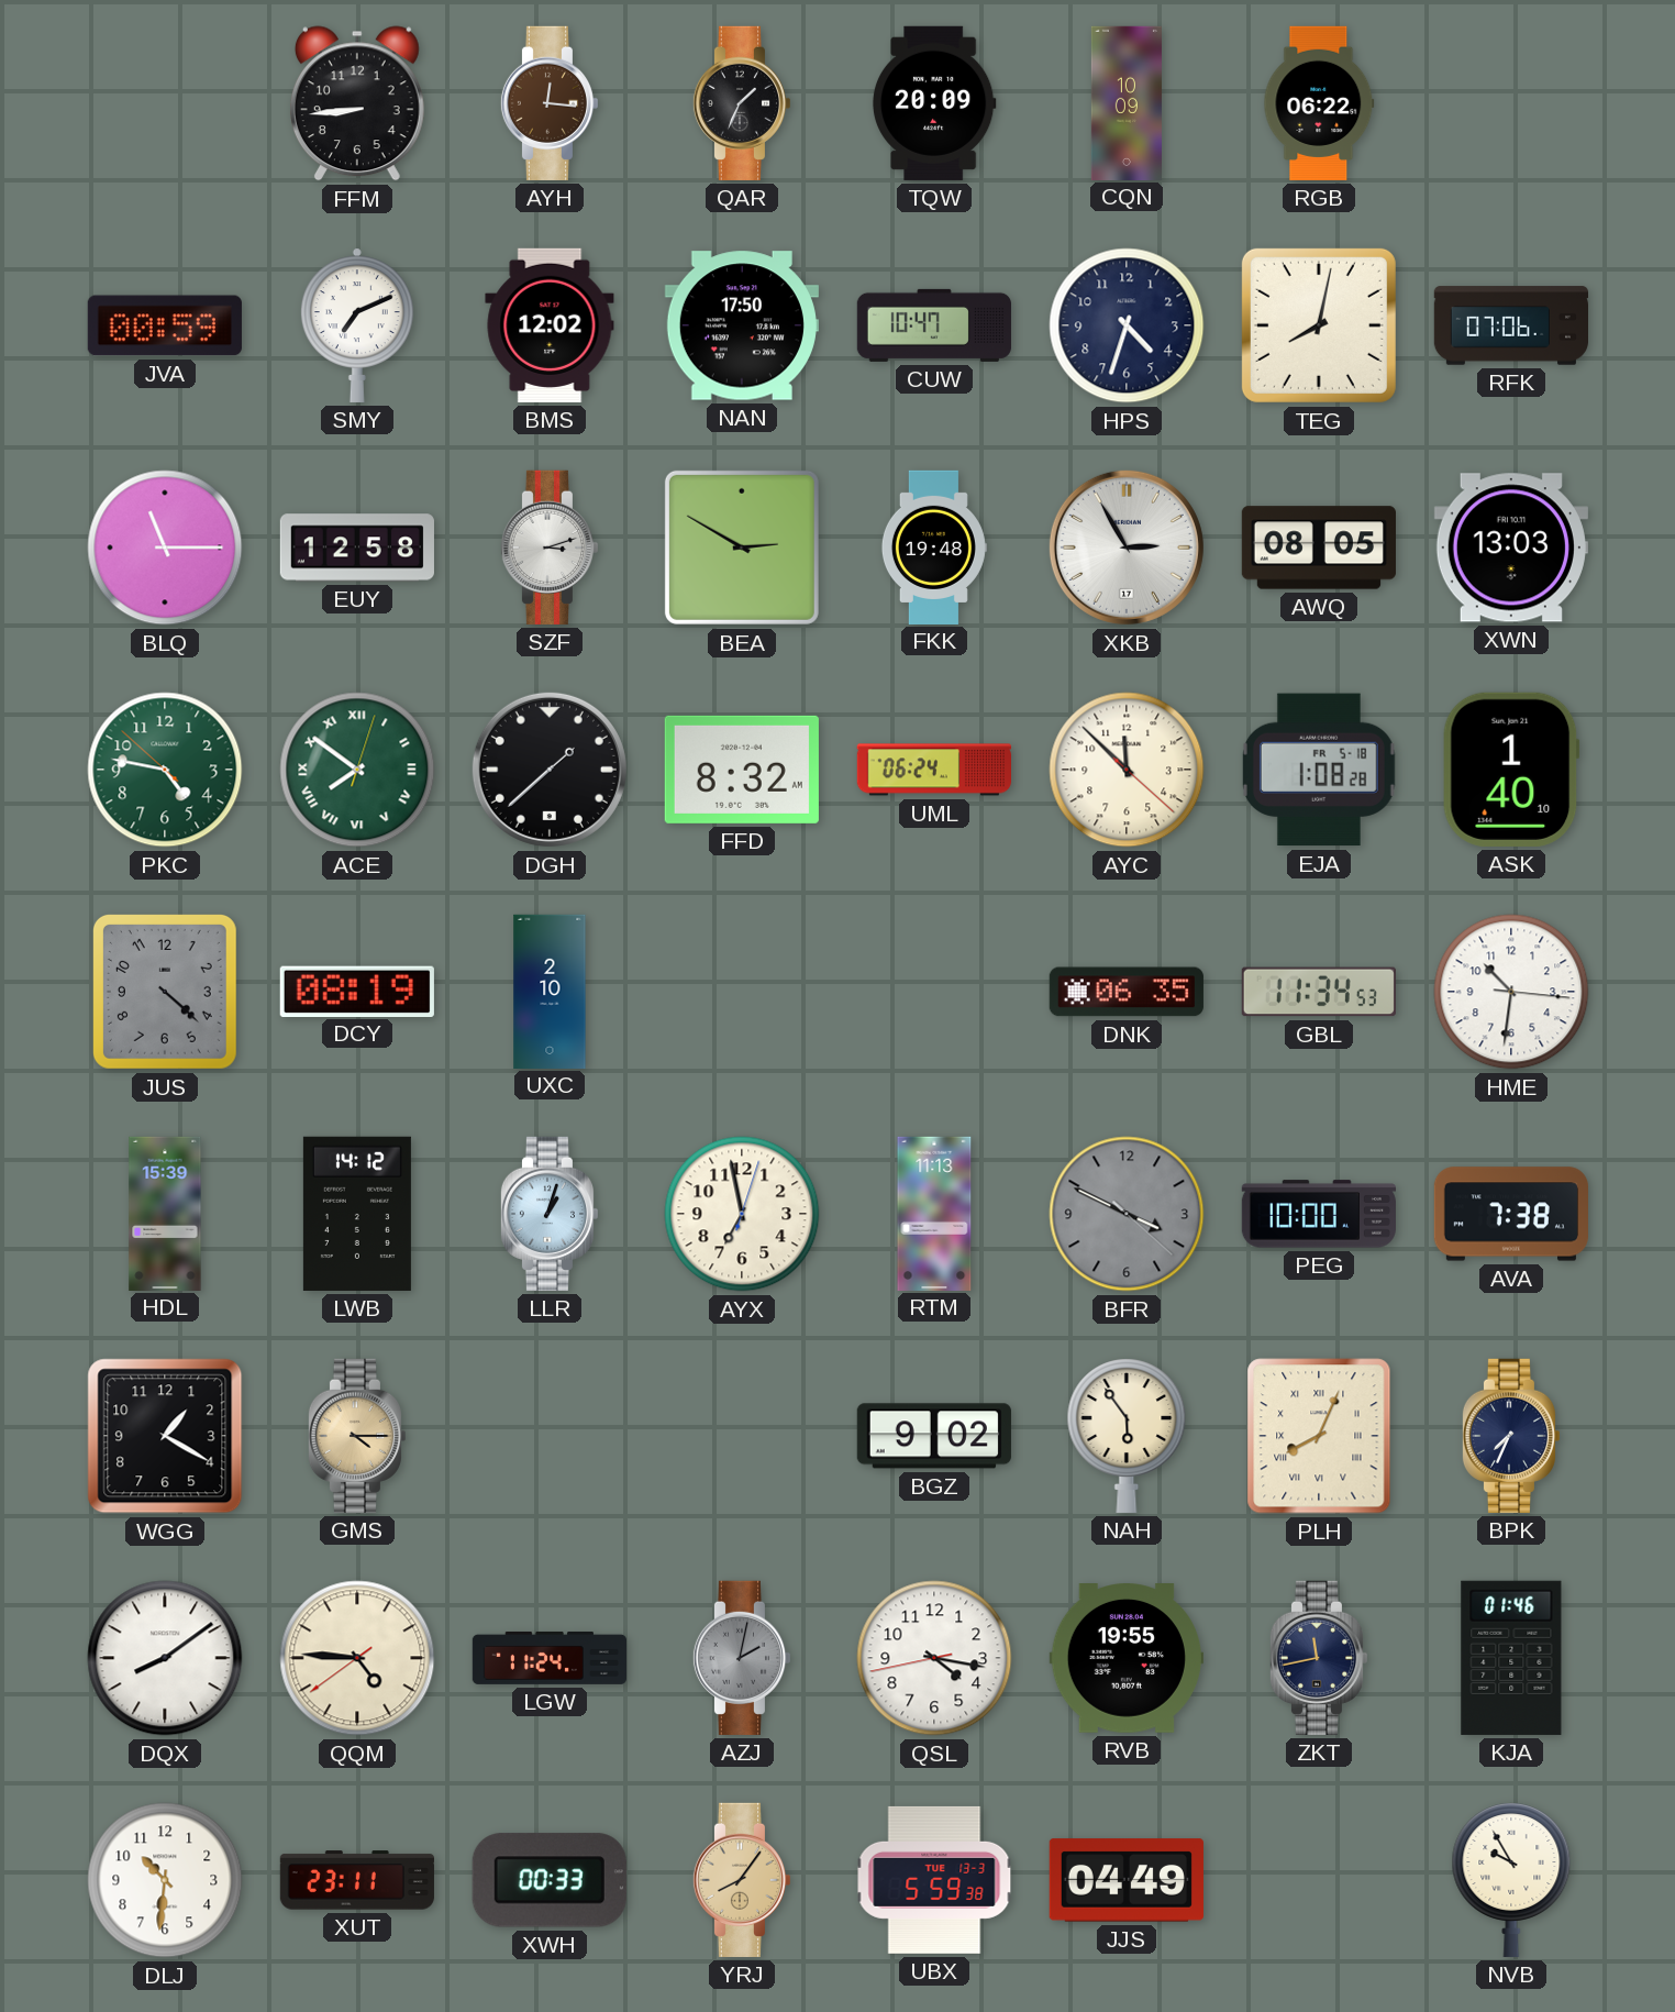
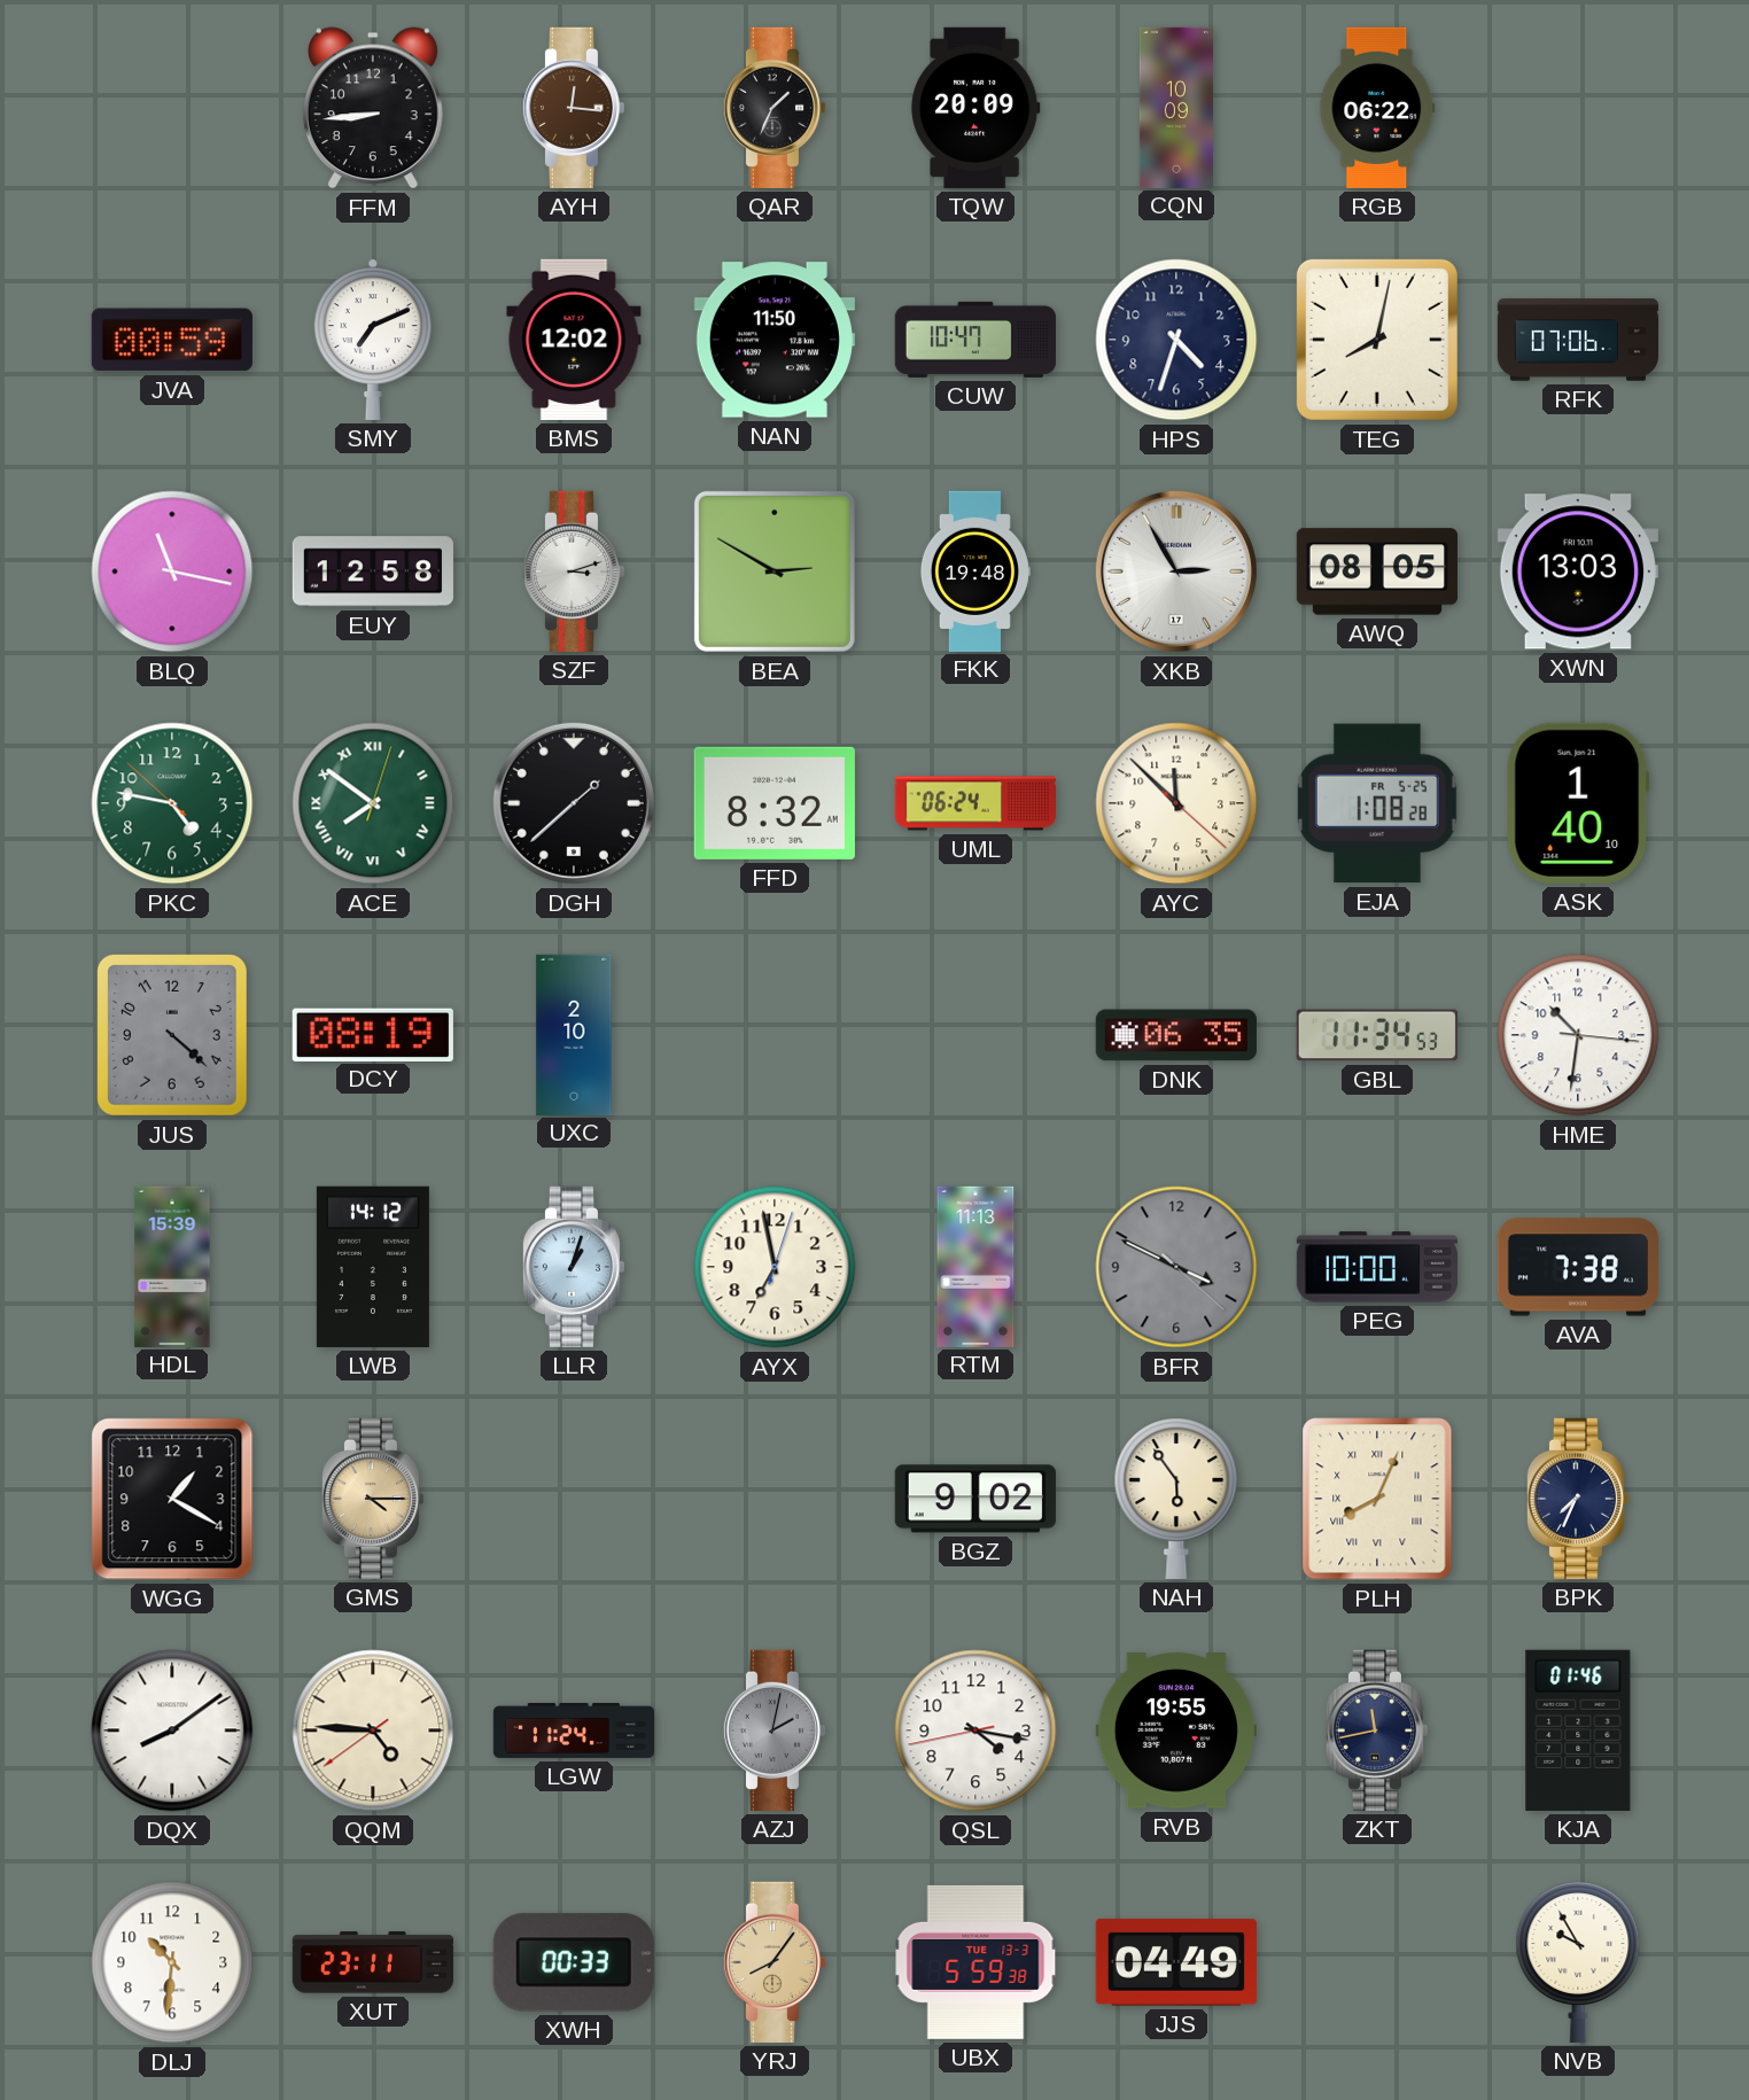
NAN: 17:50 -> 11:50 (775, 340)
BLQ: 11:15 -> 11:17 (172, 571)
EJA date: FR 5-18 -> FR 5-25 (1377, 803)
